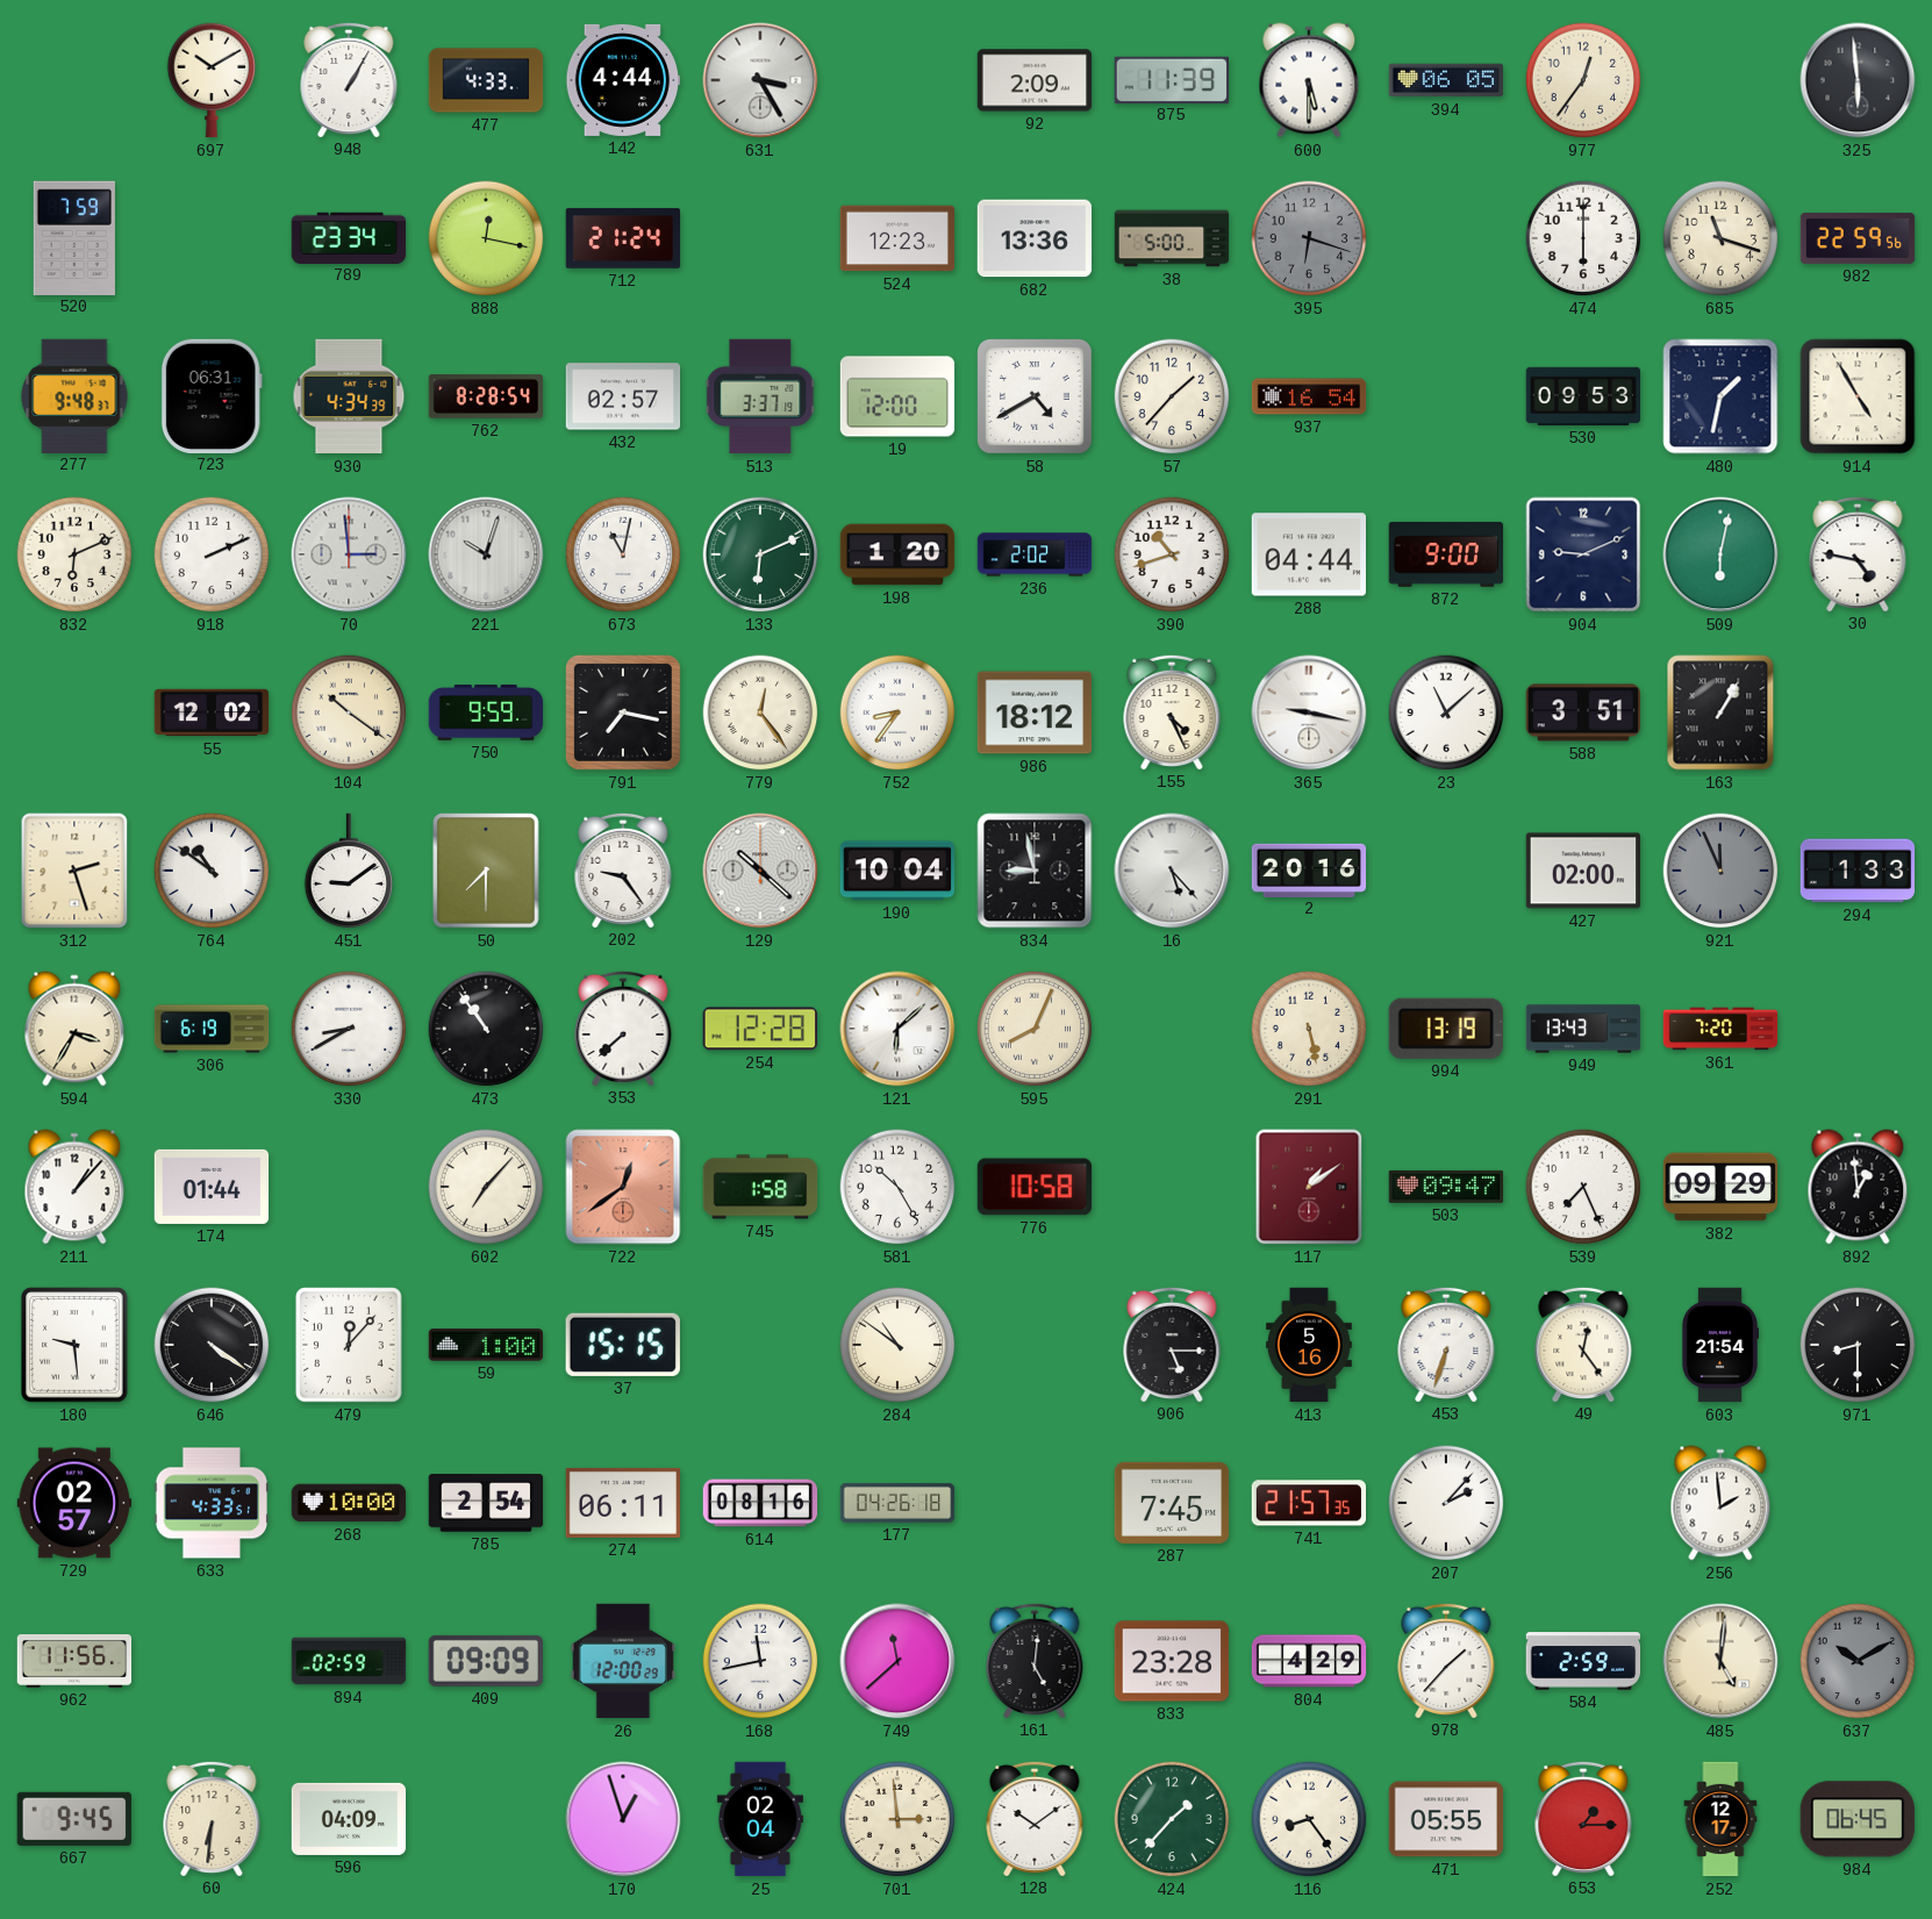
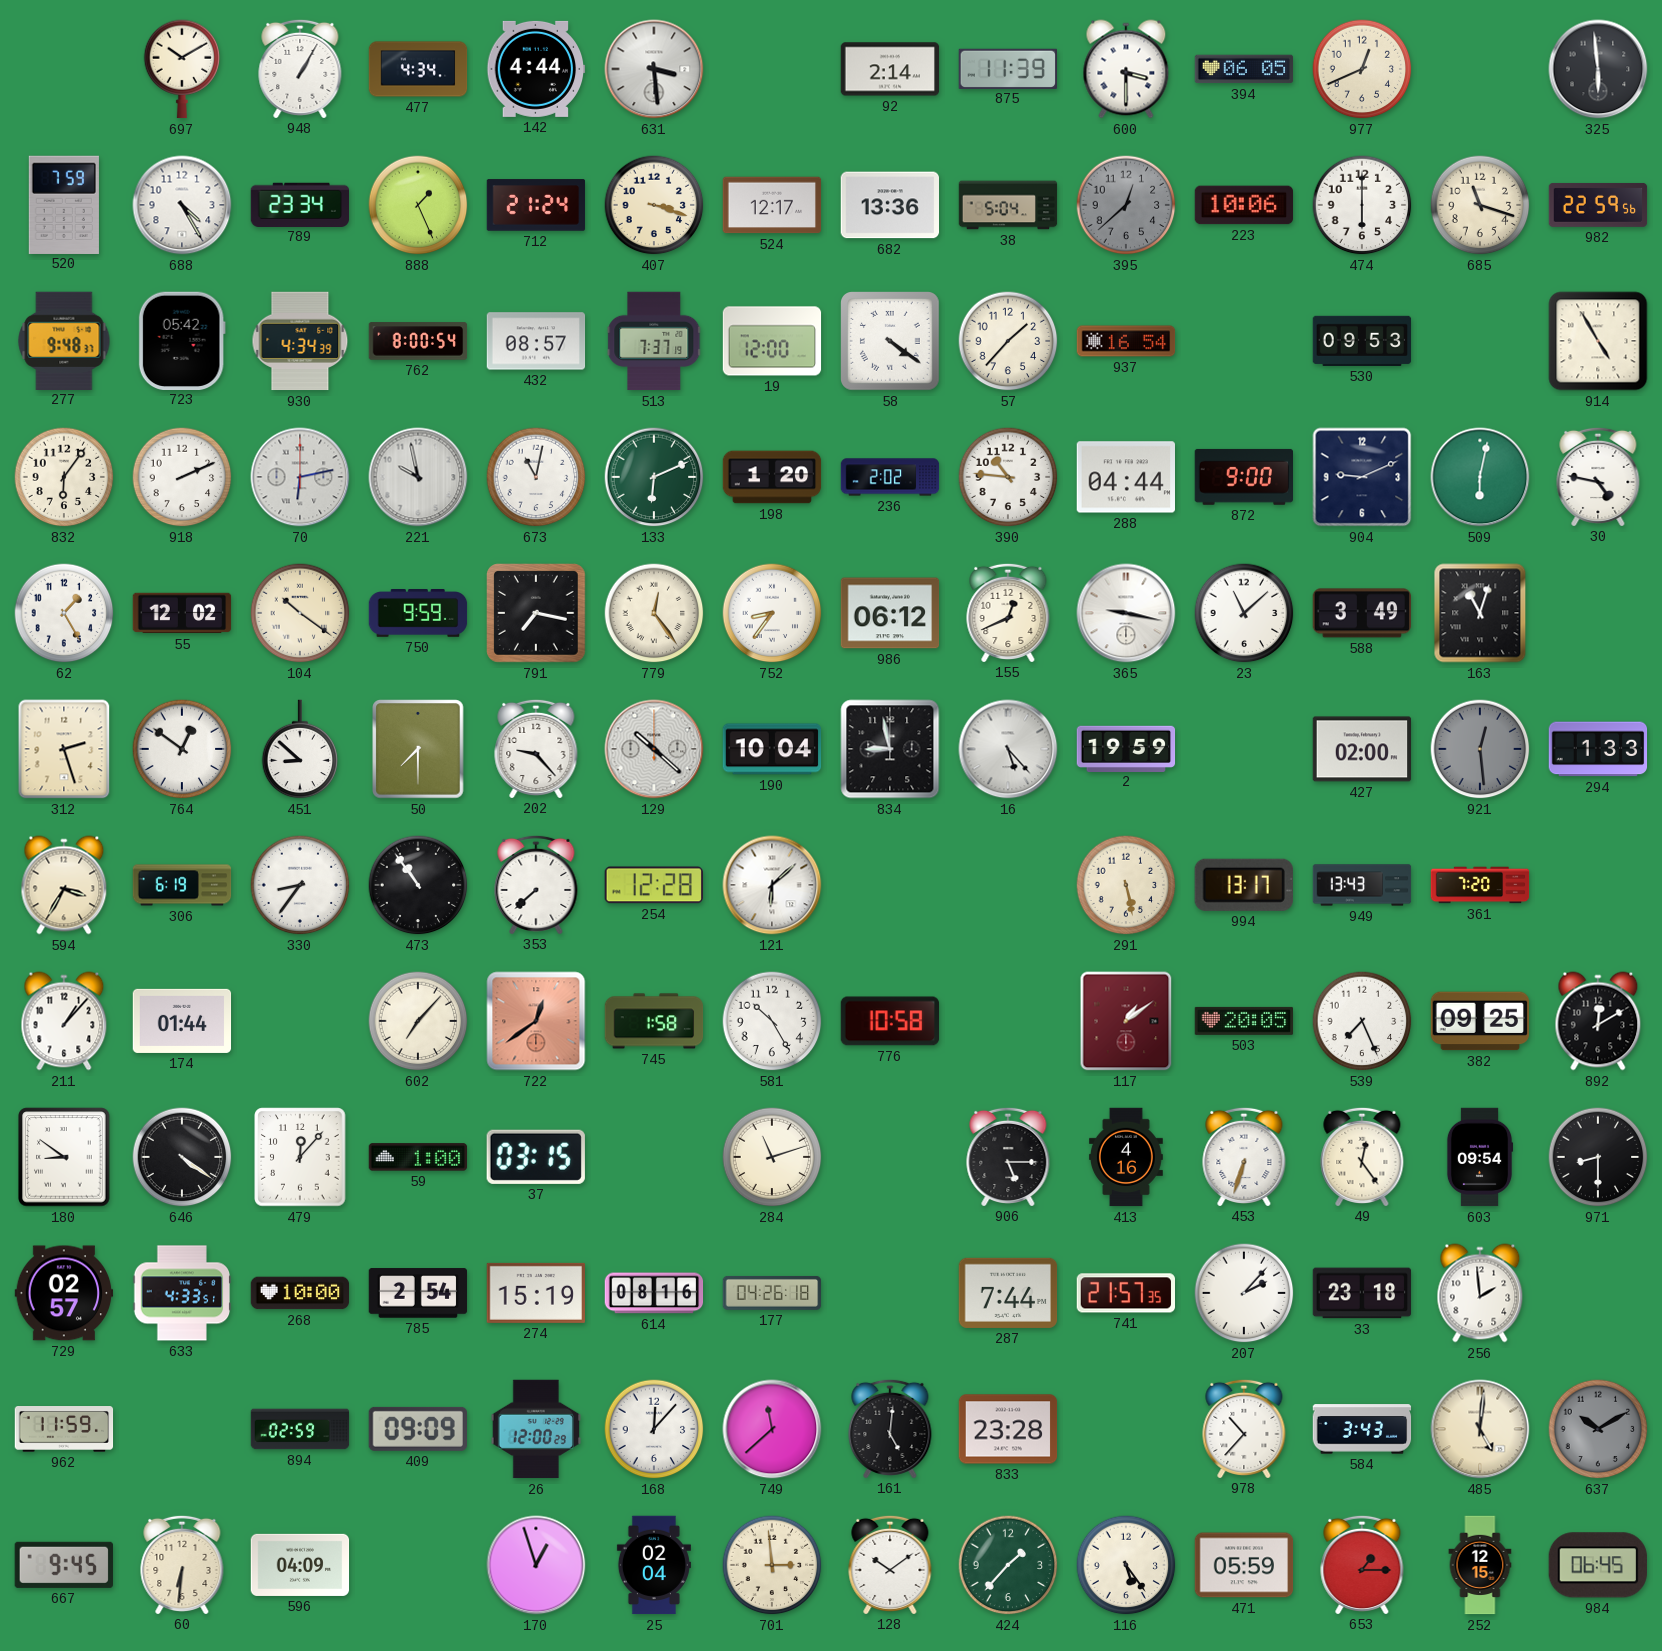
477: 4:33 -> 4:34 (418, 69)
631: 3:25 -> 3:29 (654, 69)
92: 2:09 -> 2:14 (890, 69)
600: 5:30 -> 3:30 (1126, 69)
977: 12:36 -> 12:41 (1362, 69)
688: none -> 4:25 (182, 205)
888: 12:17 -> 1:26 (418, 205)
407: none -> 3:18 (654, 205)
524: 12:23 -> 12:17 (772, 205)
38: 5:00 -> 5:04 (1008, 205)
395: 6:18 -> 12:38 (1126, 205)
223: none -> 10:06 (1244, 205)
723: 06:31 -> 05:42 (182, 340)
762: 8:28 -> 8:00 (418, 341)
432: 02:57 -> 08:57 (536, 341)
513: 3:37 -> 7:37 (654, 341)
58: 4:40 -> 4:21 (891, 342)
480: 1:32 -> none (1720, 396)
832: 6:11 -> 6:06 (64, 477)
70: 2:59 -> 6:13 (300, 477)
221: 10:03 -> 9:58 (418, 477)
390: 10:42 -> 10:46 (1008, 477)
62: none -> 1:25 (64, 613)
986: 18:12 -> 06:12 (890, 613)
155: 4:26 -> 12:41 (1008, 612)
588: 3:51 -> 3:49 (1361, 613)
163: 1:05 -> 11:03 (1480, 613)
764: 10:51 -> 12:51 (182, 749)
451: 9:09 -> 8:52 (300, 749)
202: 9:24 -> 9:23 (536, 748)
2: 20:16 -> 19:59 (1126, 748)
921: 11:56 -> 12:29 (1480, 749)
330: 8:40 -> 8:36 (300, 885)
595: 8:04 -> none (1035, 1029)
994: 13:19 -> 13:17 (1244, 885)
503: 09:47 -> 20:05 (1244, 1021)
382: 09:29 -> 09:25 (1480, 1021)
892: 12:59 -> 12:10 (1598, 1021)
180: 9:29 -> 8:51 (64, 1157)
37: 15:15 -> 03:15 (536, 1157)
284: 10:51 -> 11:12 (772, 1157)
413: 5:16 -> 4:16 (1126, 1157)
603: 21:54 -> 09:54 (1480, 1157)
274: 06:11 -> 15:19 (536, 1293)
287: 7:45 -> 7:44 (1008, 1293)
33: none -> 23:18 (1362, 1293)
962: 11:56 -> 11:59 (64, 1430)
168: 11:43 -> 12:07 (654, 1429)
804: 4:29 -> none (1309, 1661)
978: 1:37 -> 10:37 (1244, 1428)
584: 2:59 -> 3:43 (1362, 1429)
116: 8:24 -> 5:24 (1126, 1565)
471: 05:55 -> 05:59 (1244, 1565)
252: 12:17 -> 12:15 (1480, 1565)
